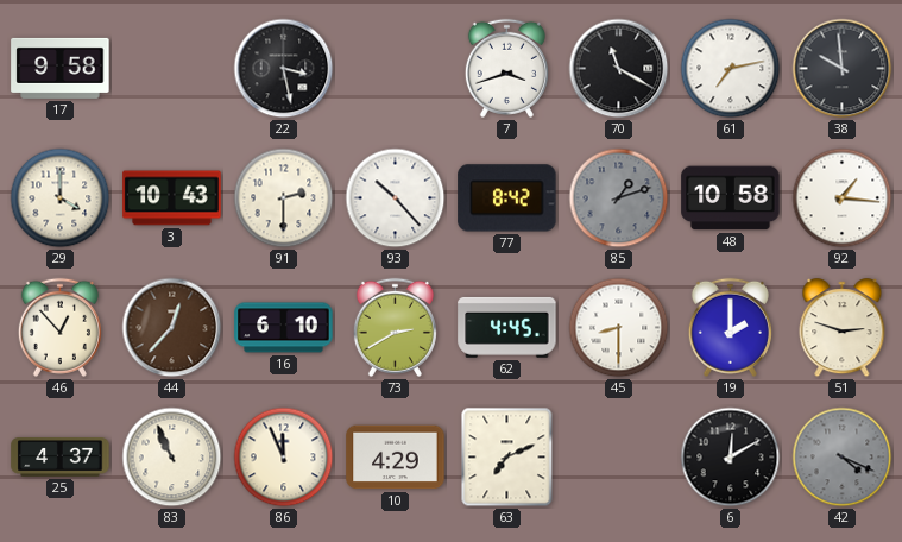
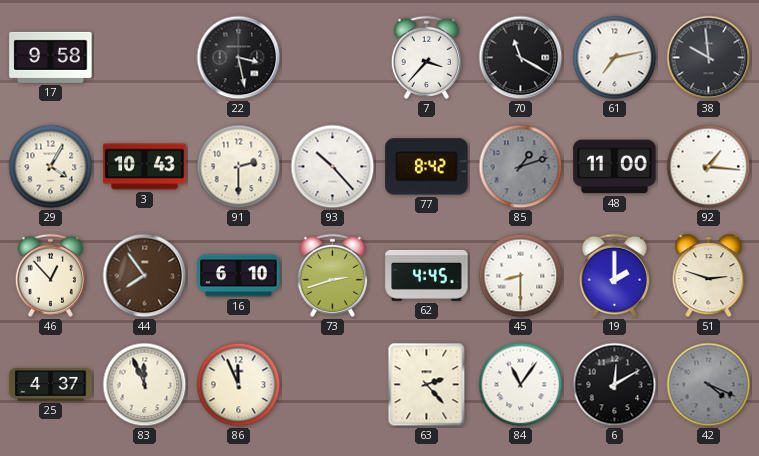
7: 3:42 -> 3:37 (426, 57)
29: 4:00 -> 4:05 (51, 167)
48: 10:58 -> 11:00 (615, 167)
44: 12:37 -> 7:54 (145, 276)
73: 2:40 -> 2:42 (332, 275)
83: 10:56 -> 11:56 (145, 385)
10: 4:29 -> none (396, 458)
63: 7:11 -> 2:23 (427, 385)
84: none -> 11:06 (521, 385)
